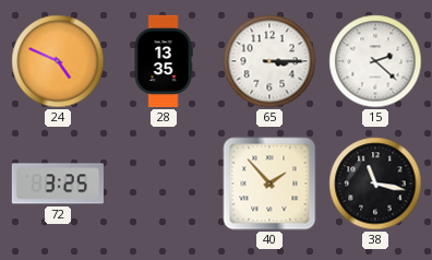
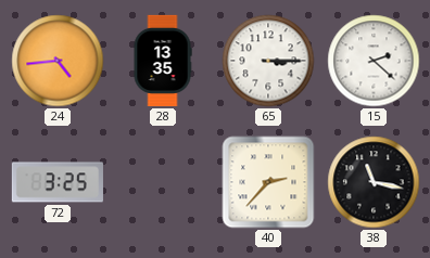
24: 4:49 -> 4:44 (58, 61)
40: 1:53 -> 2:37 (268, 182)
